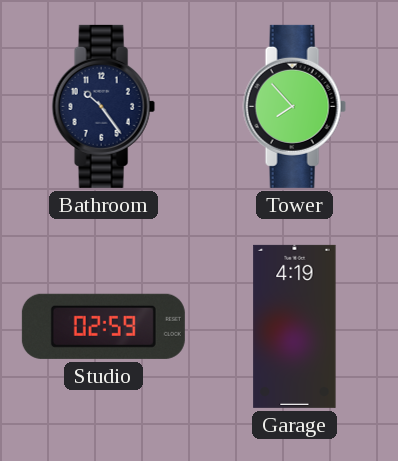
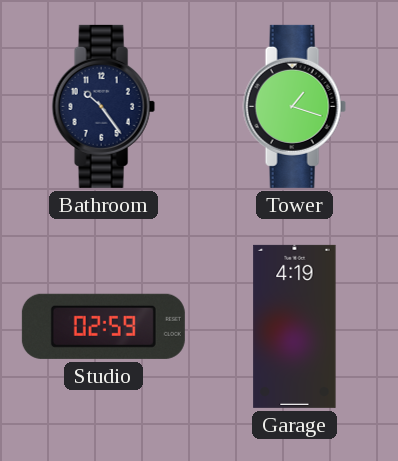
Tower: 7:53 -> 1:18 (294, 106)
